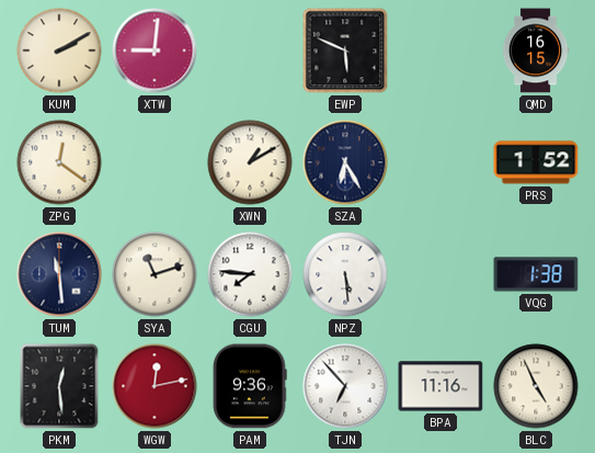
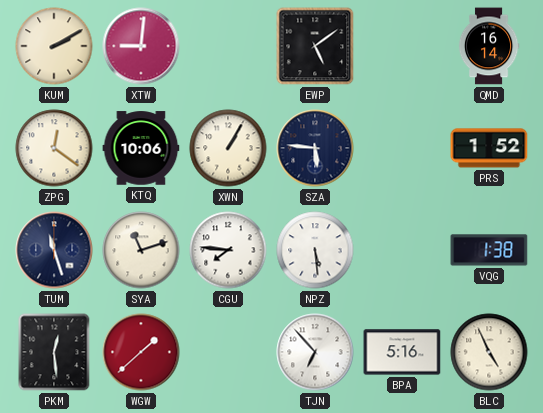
EWP: 5:49 -> 5:09 (315, 46)
QMD: 16:15 -> 16:14 (489, 46)
KTQ: none -> 10:06 (141, 148)
XWN: 1:10 -> 1:05 (228, 148)
SZA: 6:25 -> 5:46 (315, 148)
TUM: 11:29 -> 11:27 (54, 250)
WGW: 12:13 -> 1:38 (141, 352)
PAM: 9:36 -> none (250, 386)
BPA: 11:16 -> 5:16 (402, 352)
